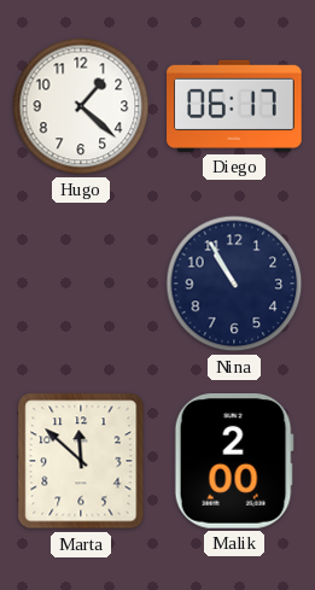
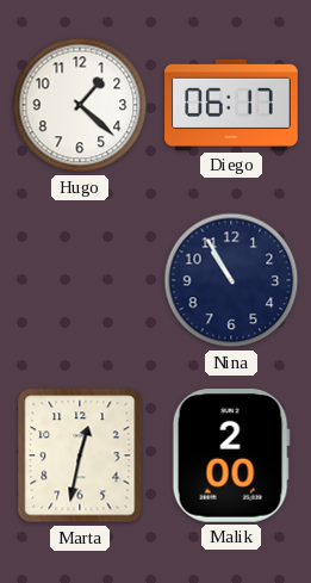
Marta: 11:52 -> 12:32 (80, 455)
